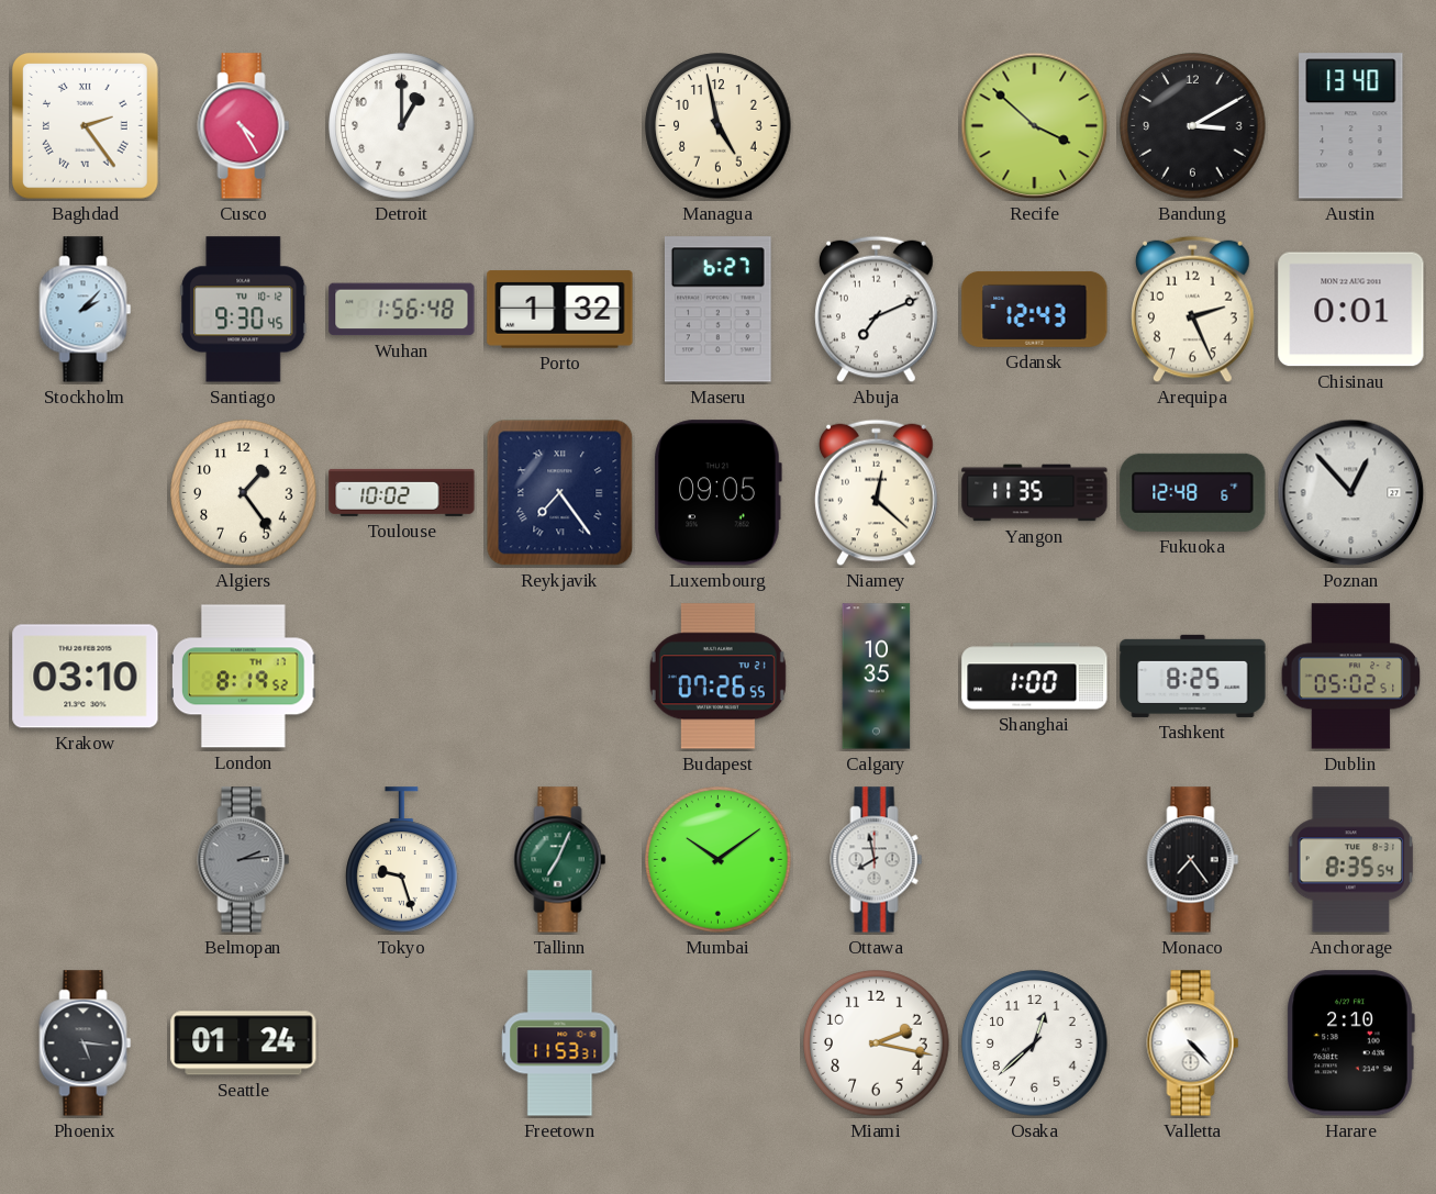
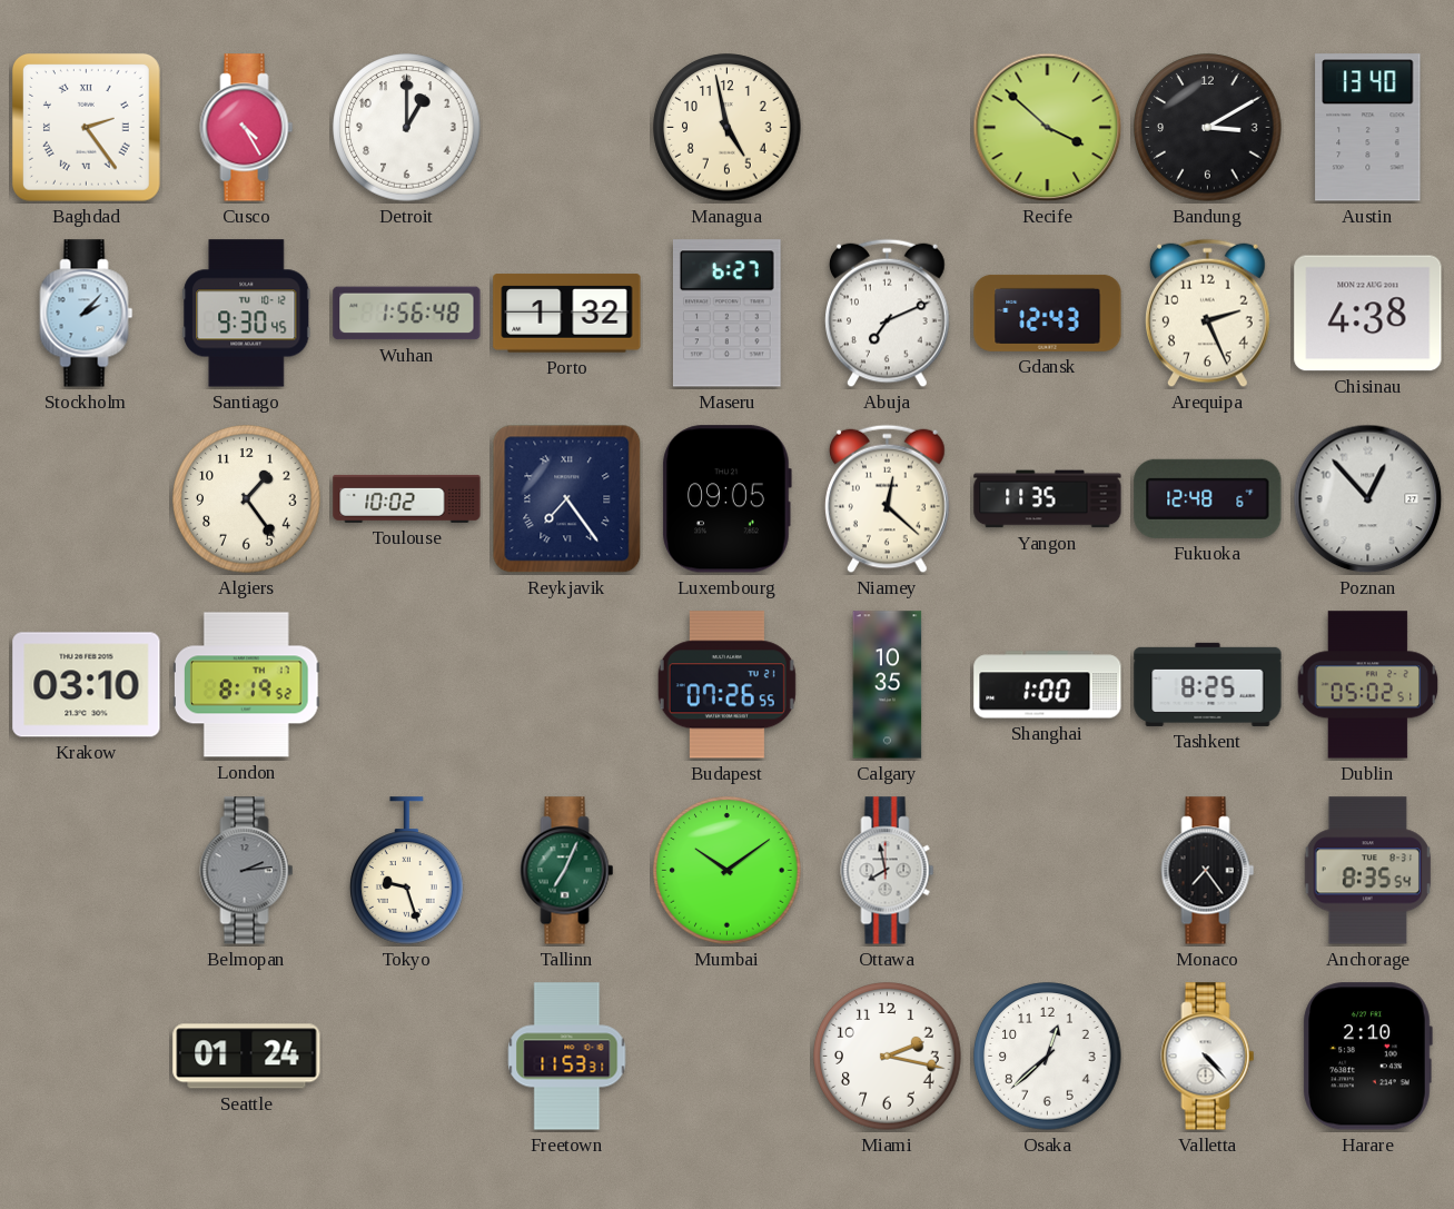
Chisinau: 0:01 -> 4:38 (1368, 314)
Phoenix: 5:16 -> none (86, 1044)
